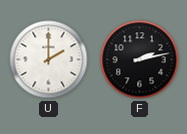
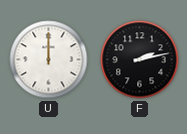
U: 2:00 -> 12:00 (49, 60)
